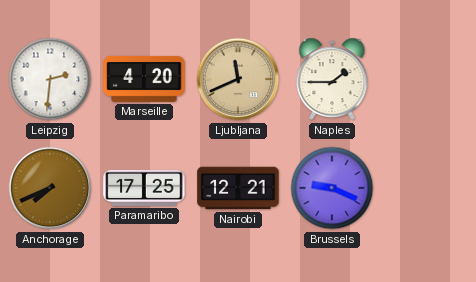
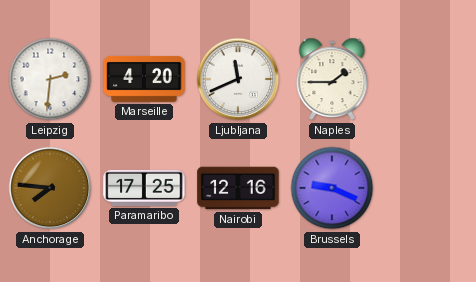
Ljubljana dial: champagne -> white (238, 79)
Anchorage: 7:41 -> 7:46 (50, 188)
Nairobi: 12:21 -> 12:16 (238, 188)
